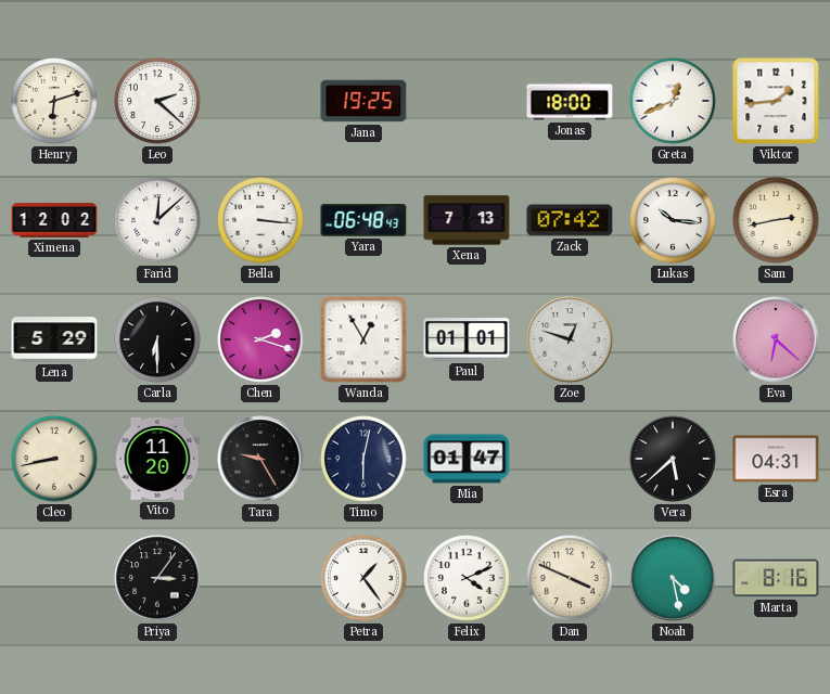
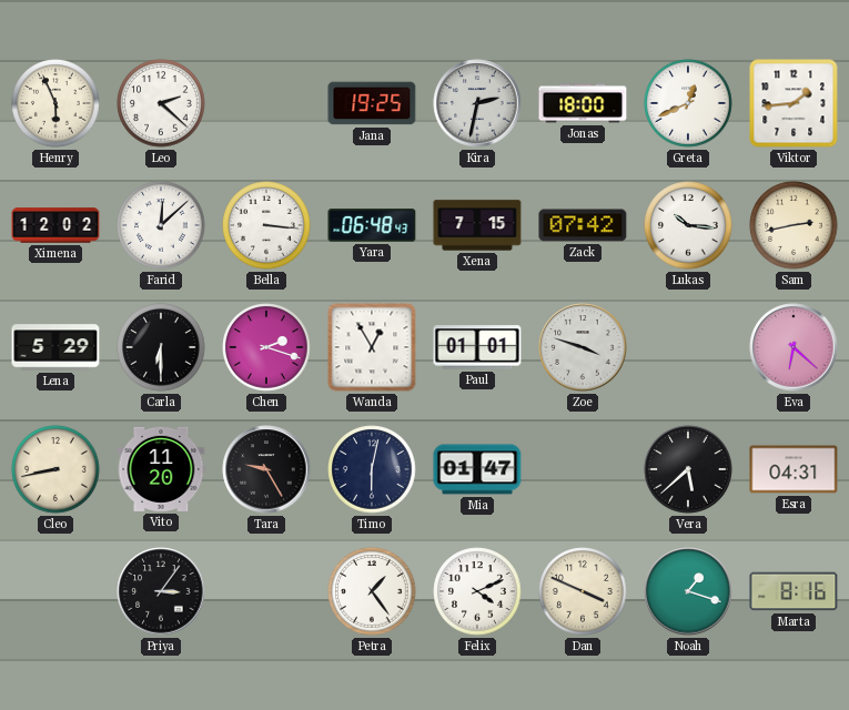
Henry: 6:12 -> 5:56 (55, 103)
Kira: none -> 2:32 (477, 103)
Xena: 7:13 -> 7:15 (477, 225)
Zoe: 12:48 -> 3:48 (583, 347)
Noah: 4:28 -> 1:18 (688, 591)
